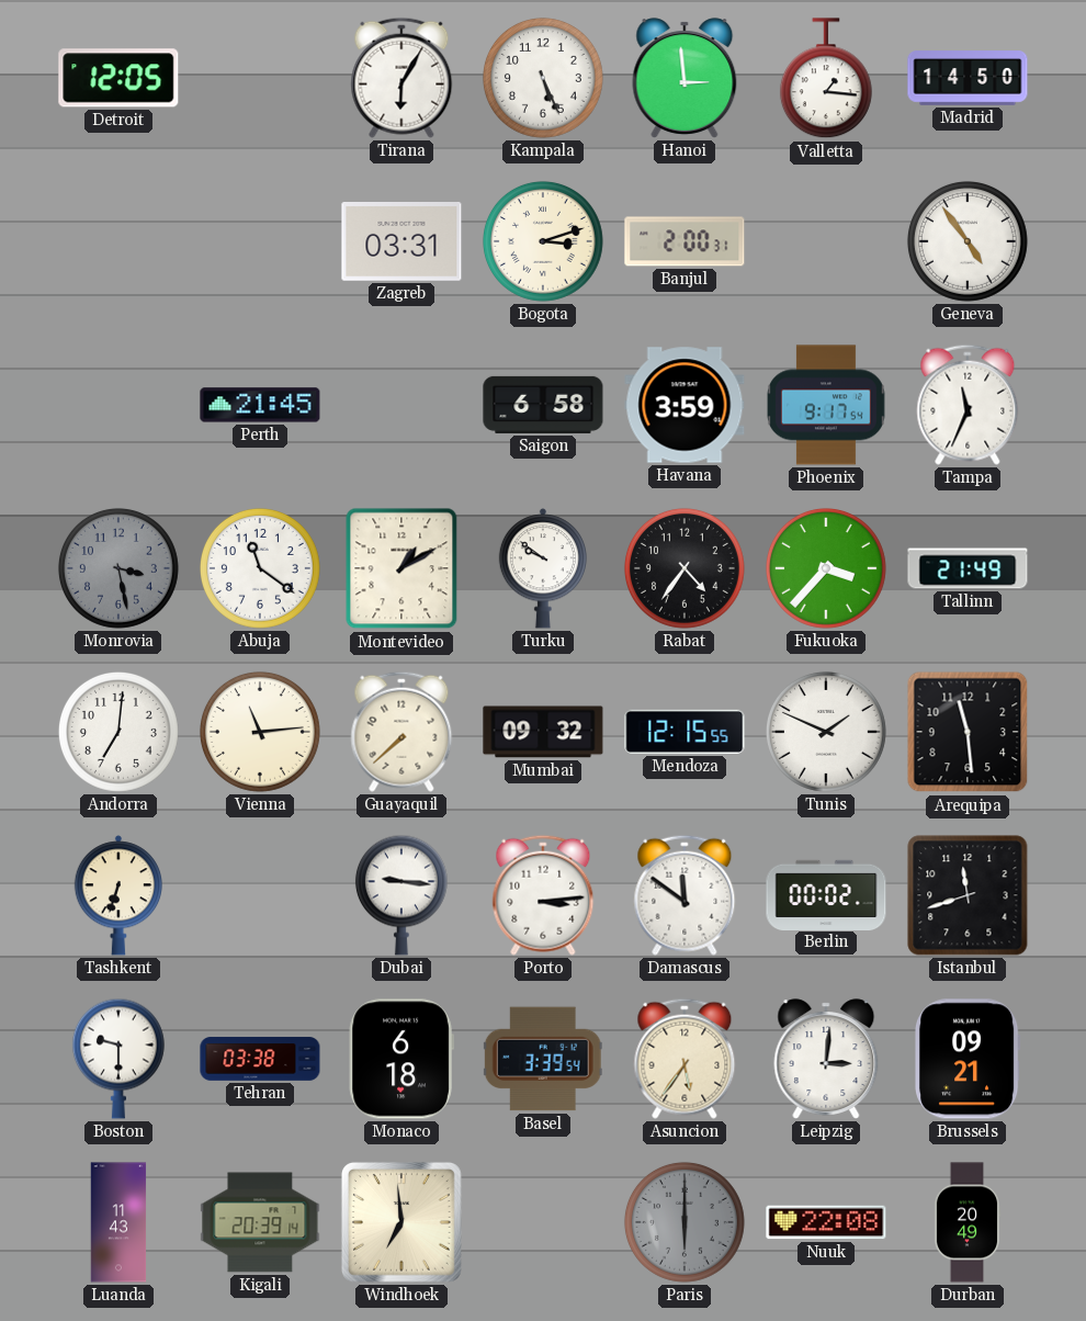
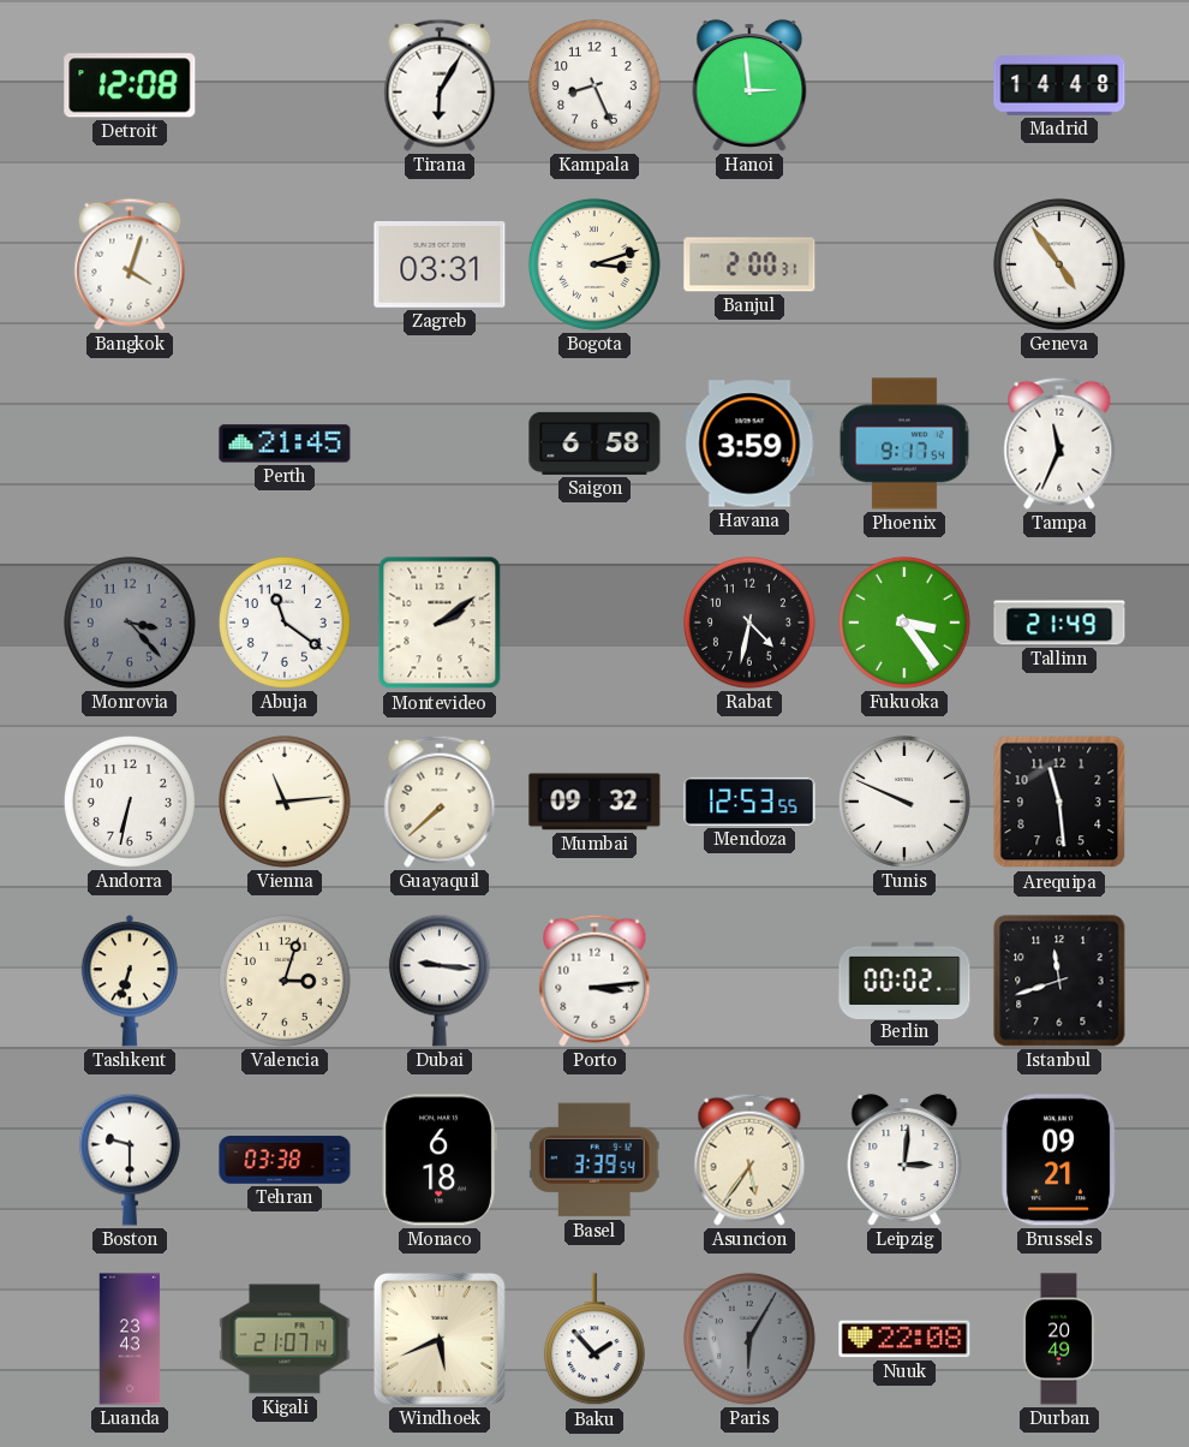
Detroit: 12:05 -> 12:08 (130, 85)
Kampala: 5:26 -> 8:26 (594, 85)
Valletta: 1:16 -> none (826, 79)
Madrid: 14:50 -> 14:48 (1059, 85)
Bangkok: none -> 4:03 (130, 264)
Monrovia: 3:28 -> 3:23 (130, 623)
Montevideo: 1:10 -> 2:09 (440, 623)
Turku: 9:51 -> none (543, 568)
Rabat: 4:36 -> 4:32 (749, 623)
Fukuoka: 3:37 -> 3:24 (904, 623)
Andorra: 7:01 -> 6:32 (130, 802)
Mendoza: 12:15 -> 12:53 (749, 802)
Tunis: 1:49 -> 9:49 (904, 802)
Valencia: none -> 3:03 (285, 981)
Damascus: 11:51 -> none (685, 895)
Luanda: 11:43 -> 23:43 (130, 1339)
Kigali: 20:39 -> 21:07 (285, 1339)
Windhoek: 6:59 -> 5:41 (440, 1339)
Baku: none -> 1:53 (594, 1340)
Paris: 6:00 -> 6:05 (749, 1339)
